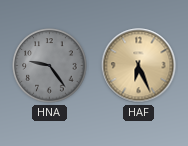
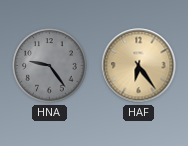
HAF: 6:26 -> 6:24 (139, 66)
